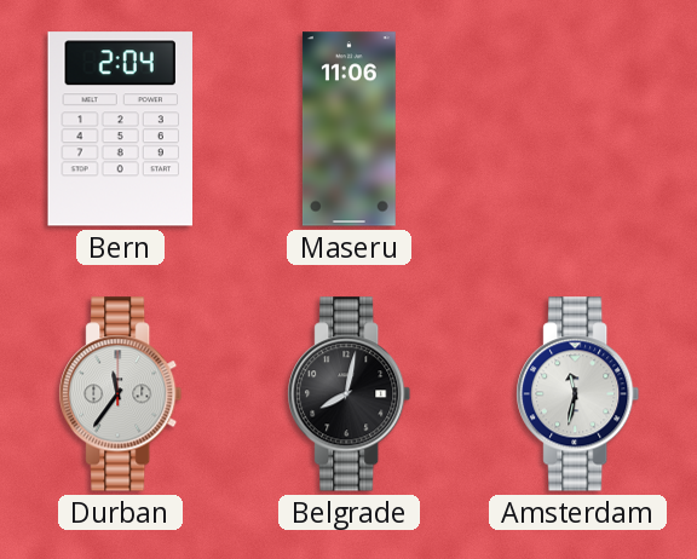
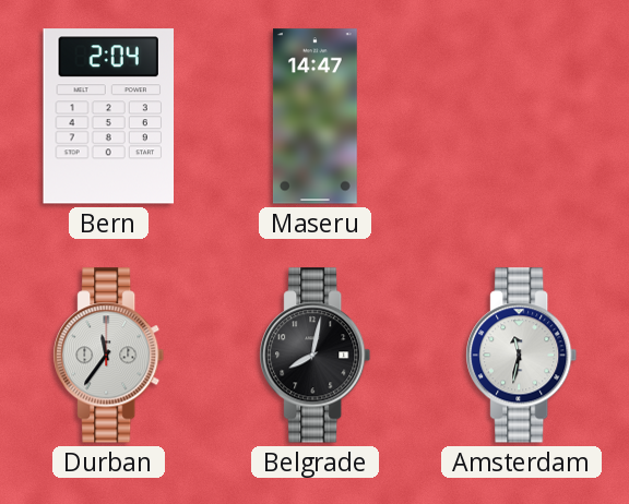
Maseru: 11:06 -> 14:47 (314, 117)
